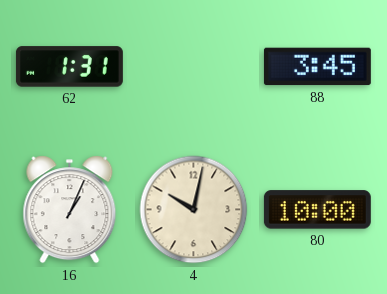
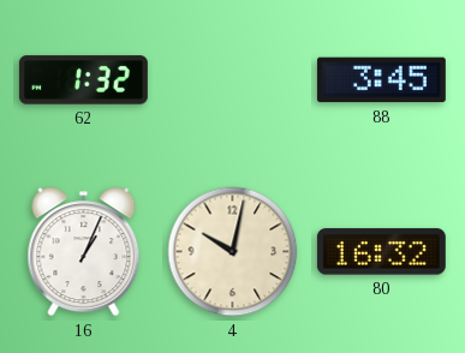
62: 1:31 -> 1:32 (83, 80)
80: 10:00 -> 16:32 (381, 252)
